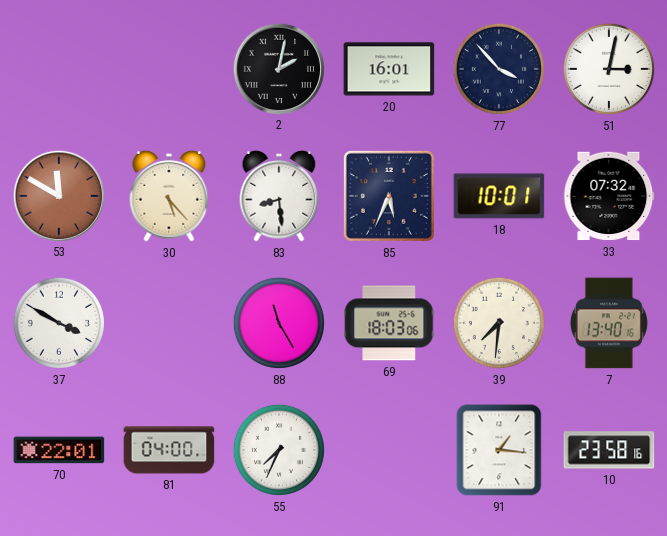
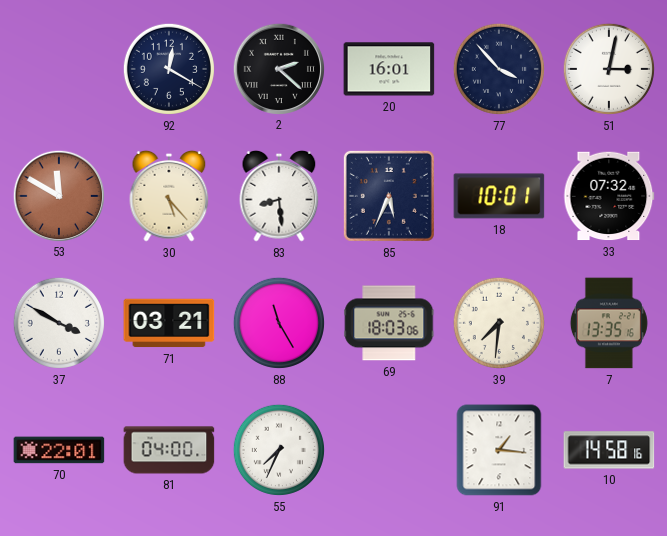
92: none -> 12:20 (169, 69)
2: 2:02 -> 2:22 (278, 68)
71: none -> 03:21 (169, 323)
7: 13:40 -> 13:35 (609, 323)
10: 23:58 -> 14:58 (609, 450)
